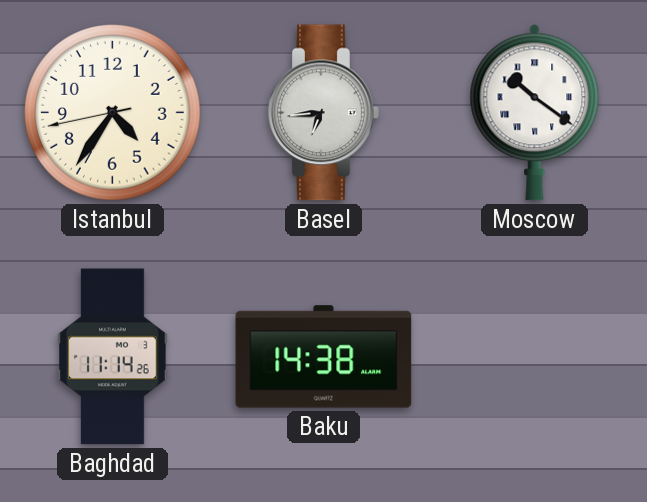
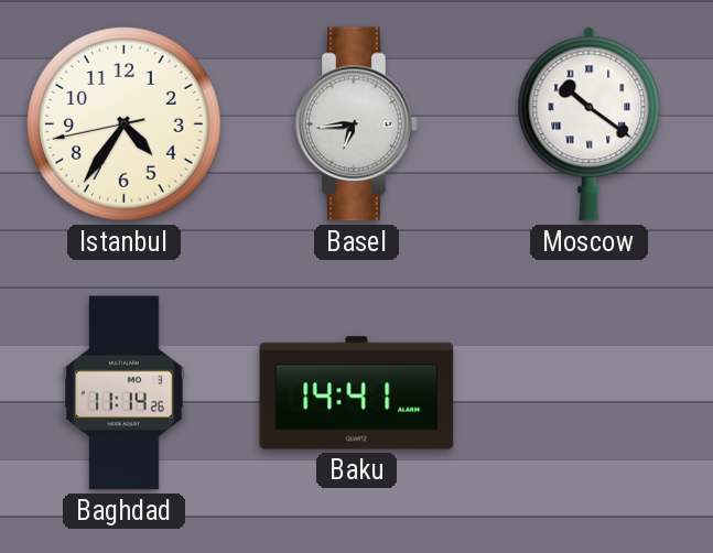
Baku: 14:38 -> 14:41 (357, 393)
